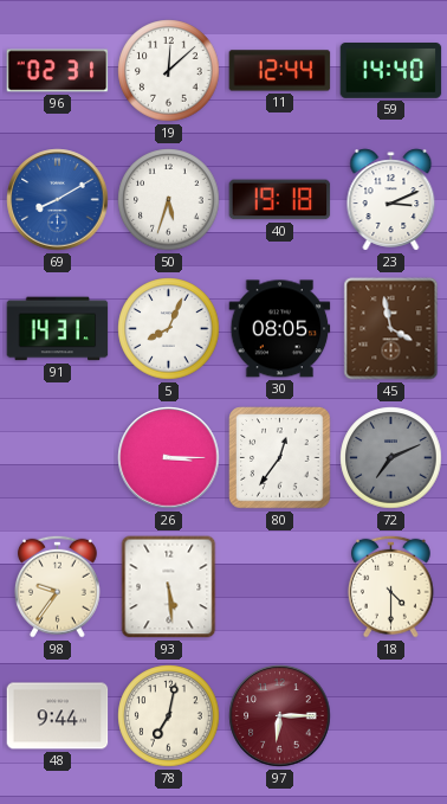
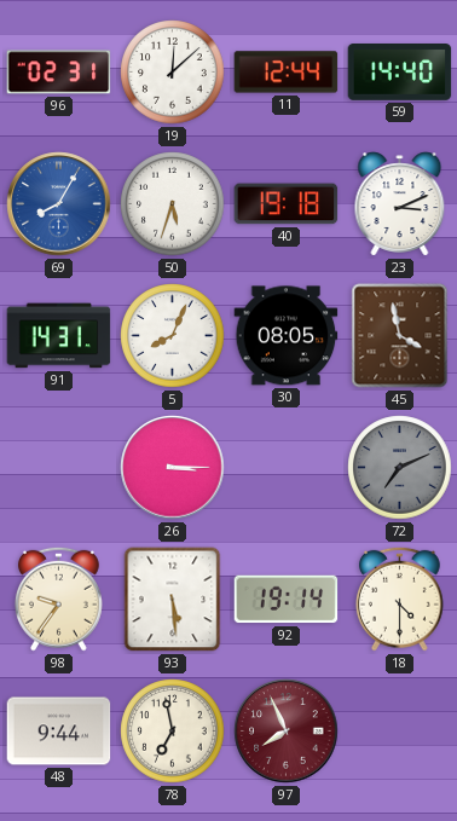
69: 8:10 -> 8:05 (59, 204)
80: 12:36 -> none (280, 458)
92: none -> 19:14 (287, 600)
78: 7:02 -> 6:58 (173, 732)
97: 6:15 -> 7:56 (287, 732)
